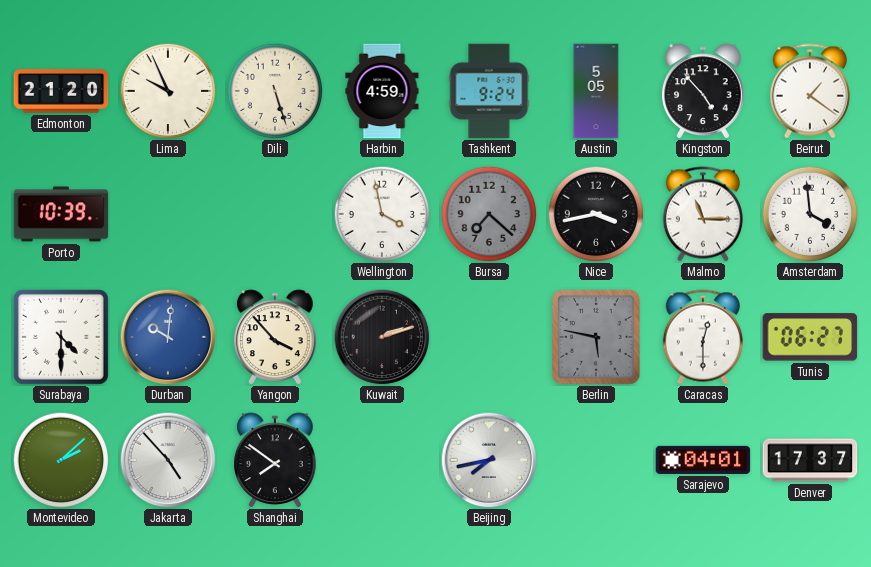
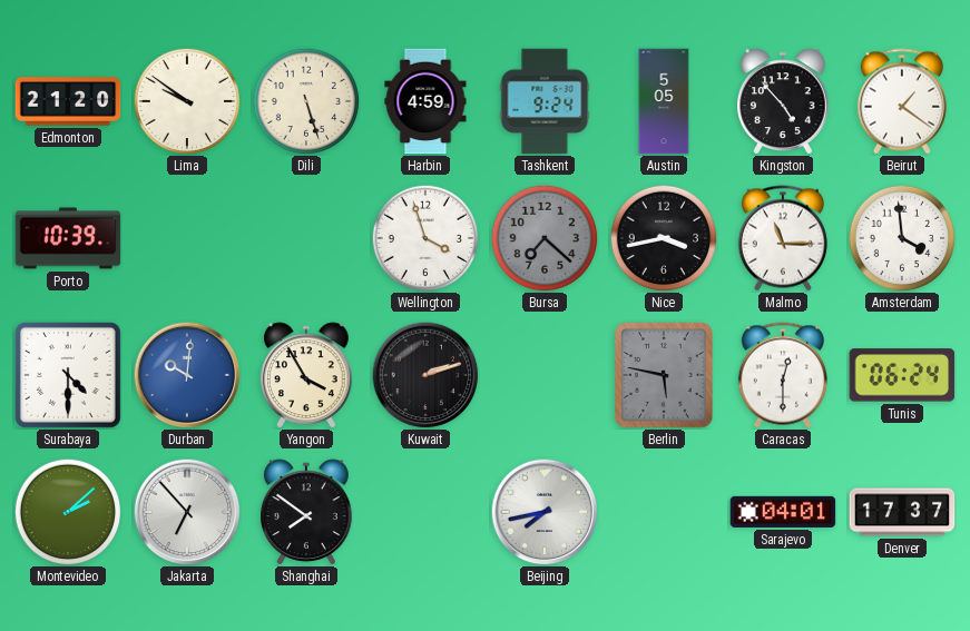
Lima: 9:56 -> 9:51 (187, 101)
Wellington: 3:58 -> 3:57 (425, 238)
Yangon: 3:53 -> 3:55 (307, 375)
Tunis: 06:27 -> 06:24 (902, 375)
Jakarta: 4:53 -> 6:53 (187, 512)
